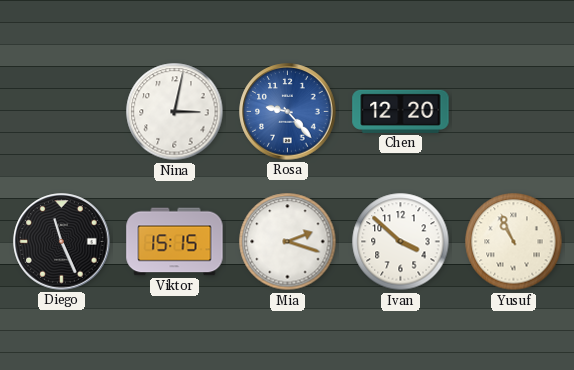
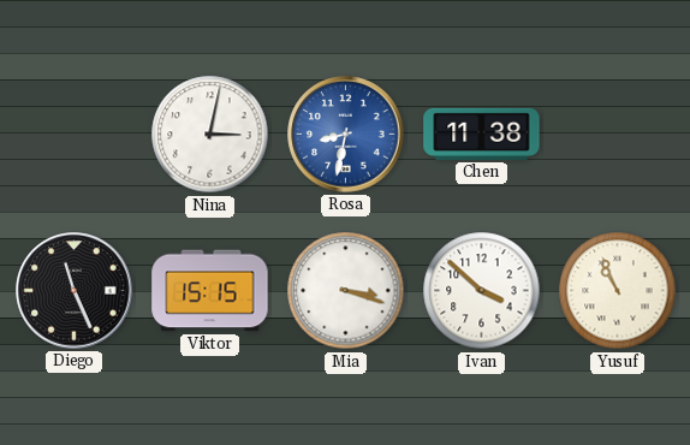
Rosa: 9:23 -> 8:32 (346, 135)
Chen: 12:20 -> 11:38 (482, 133)
Mia: 2:18 -> 3:18 (346, 291)
